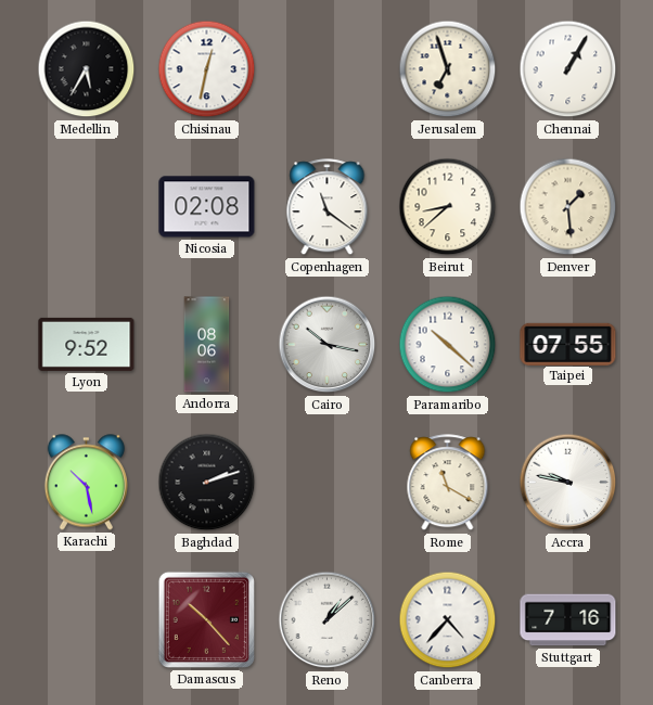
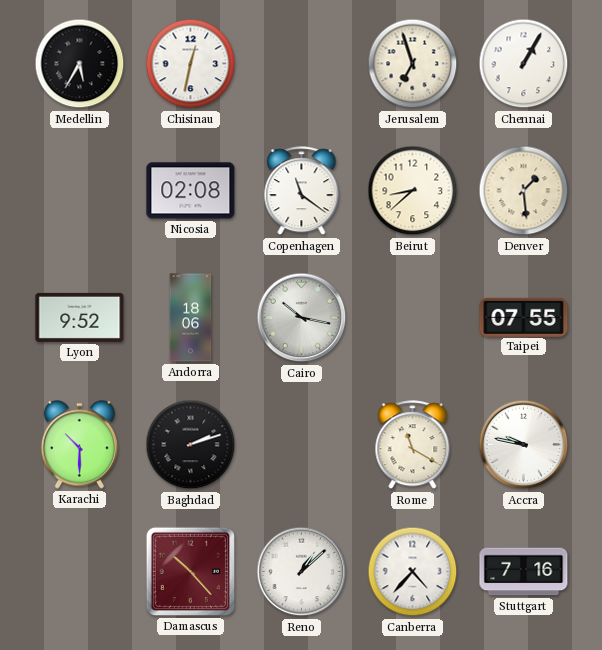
Andorra: 08:06 -> 18:06 (191, 318)
Paramaribo: 10:22 -> none (448, 345)
Karachi: 10:28 -> 10:30 (79, 445)
